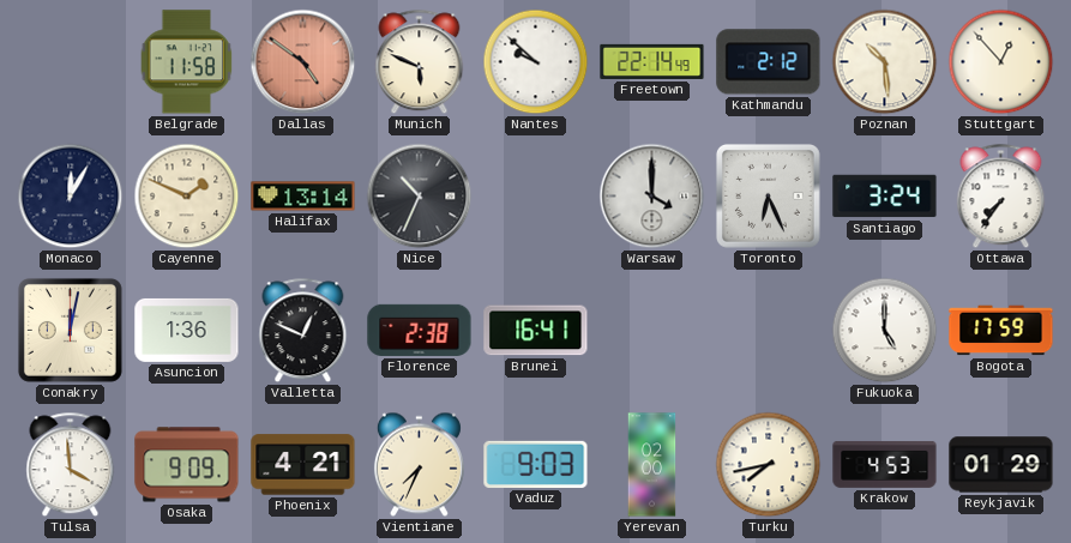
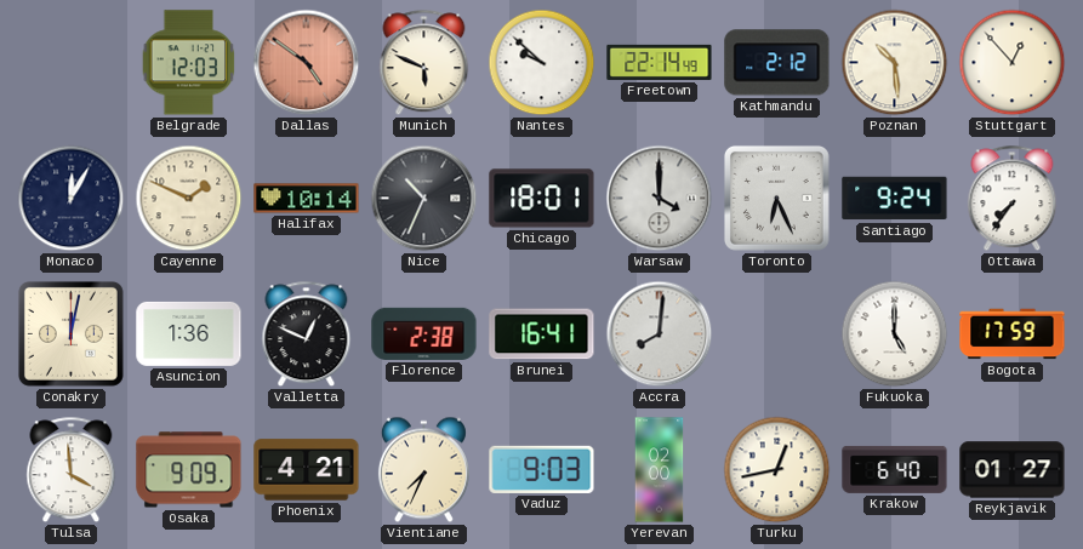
Belgrade: 11:58 -> 12:03 (189, 63)
Halifax: 13:14 -> 10:14 (307, 199)
Chicago: none -> 18:01 (542, 199)
Santiago: 3:24 -> 9:24 (895, 199)
Accra: none -> 8:01 (660, 334)
Turku: 7:43 -> 12:43 (777, 470)
Krakow: 4:53 -> 6:40 (895, 469)
Reykjavik: 01:29 -> 01:27 (1013, 470)
